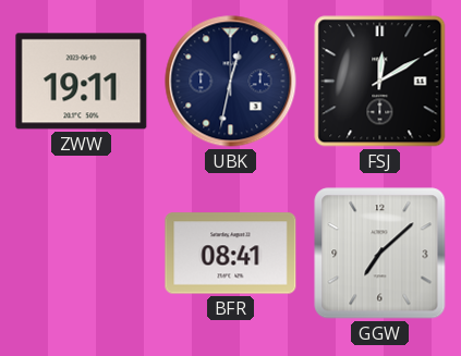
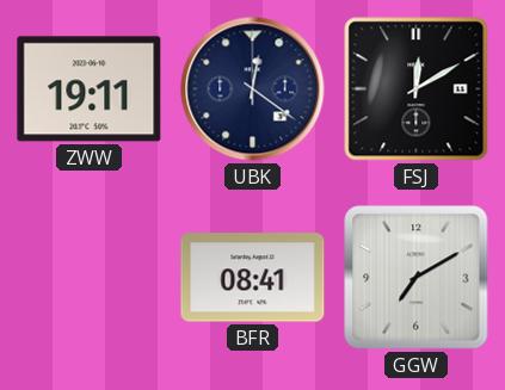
UBK: 12:32 -> 12:21 (253, 89)
GGW: 7:08 -> 7:10 (417, 278)
